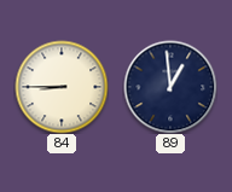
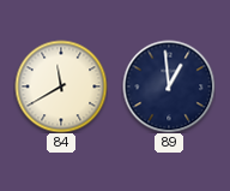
84: 8:45 -> 11:40 (61, 86)
